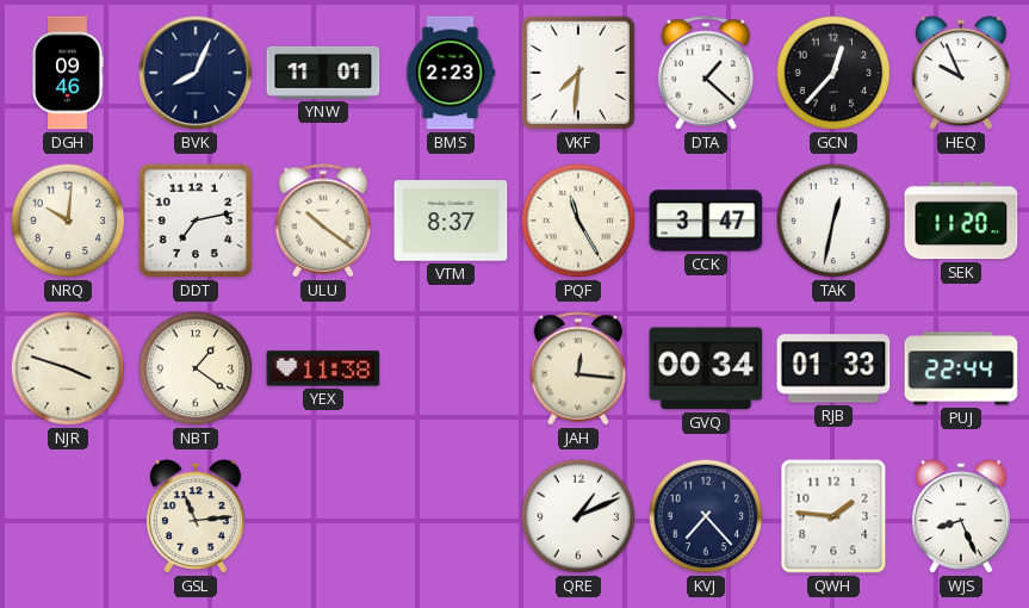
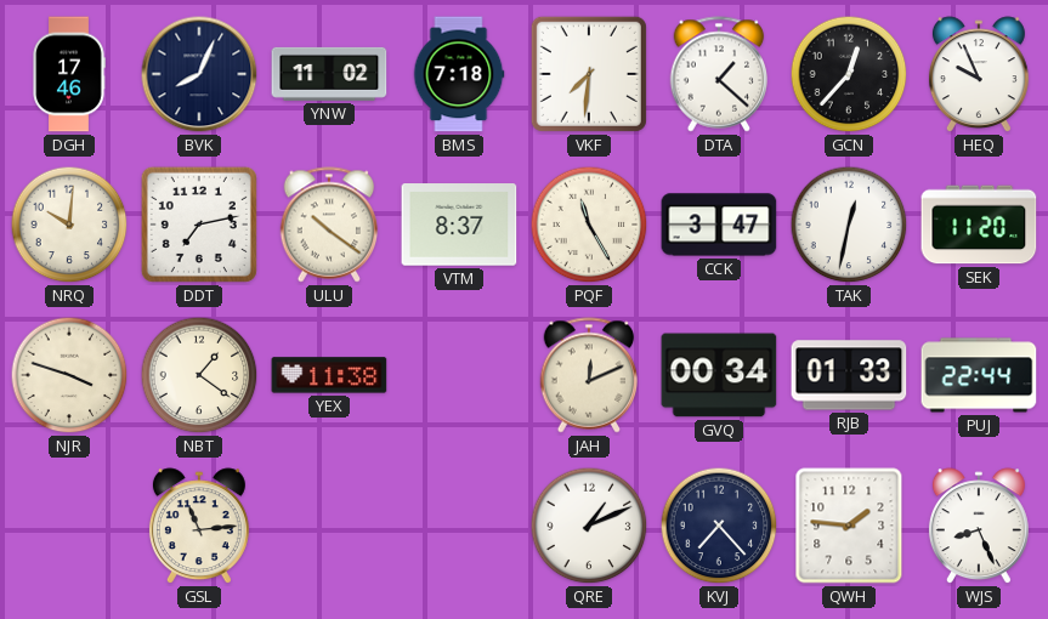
DGH: 09:46 -> 17:46 (69, 74)
YNW: 11:01 -> 11:02 (329, 74)
BMS: 2:23 -> 7:18 (459, 74)
JAH: 12:16 -> 12:11 (589, 375)
